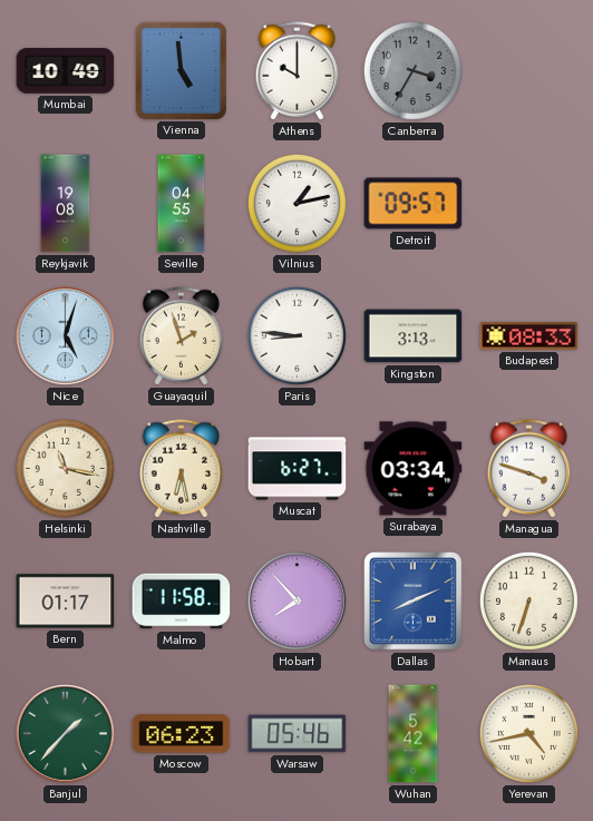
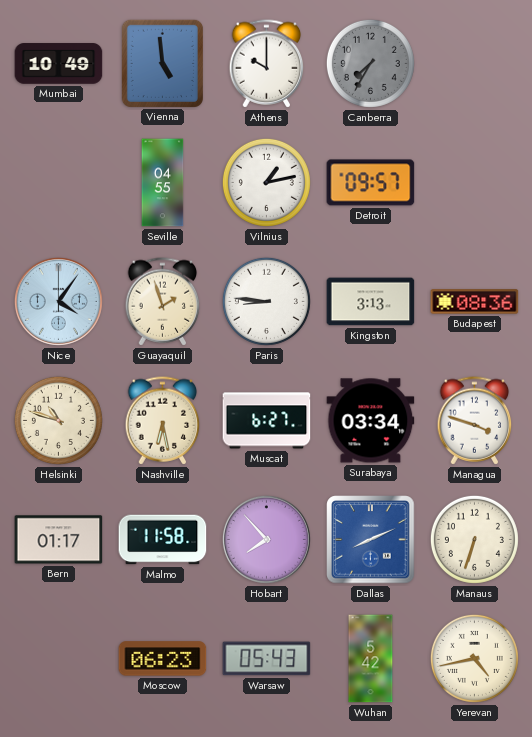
Canberra: 3:35 -> 7:35 (370, 63)
Reykjavik: 19:08 -> none (66, 204)
Nice: 5:03 -> 4:06 (58, 301)
Budapest: 08:33 -> 08:36 (475, 302)
Helsinki: 11:17 -> 10:48 (58, 420)
Banjul: 1:37 -> none (65, 733)
Warsaw: 05:46 -> 05:43 (267, 659)
